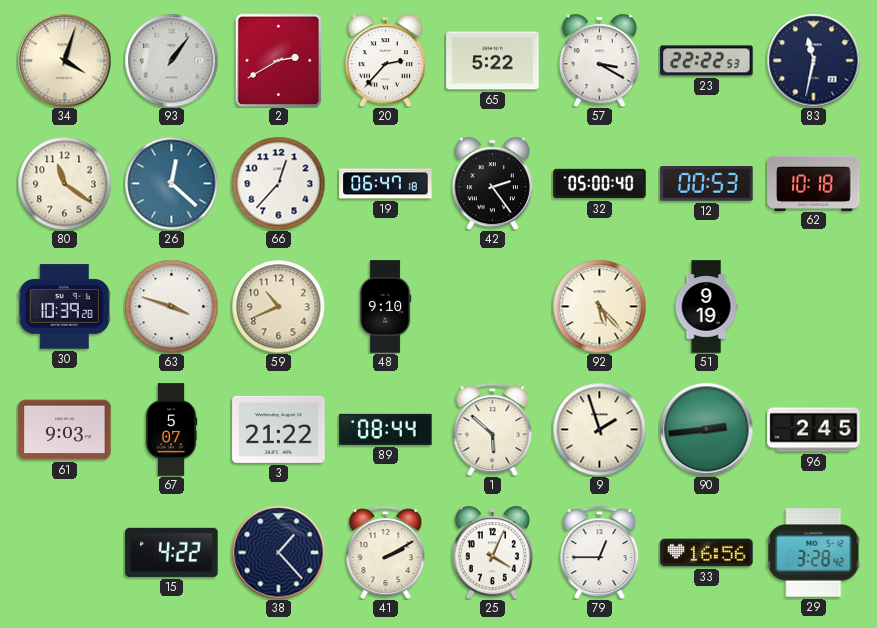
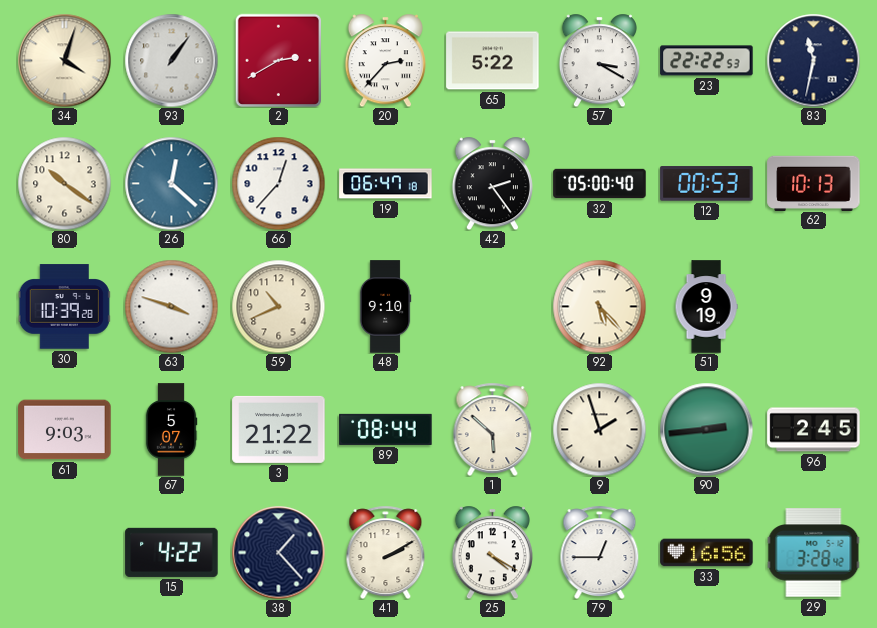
80: 11:21 -> 10:21 (64, 183)
62: 10:18 -> 10:13 (814, 183)
25: 4:04 -> 4:20 (492, 552)
